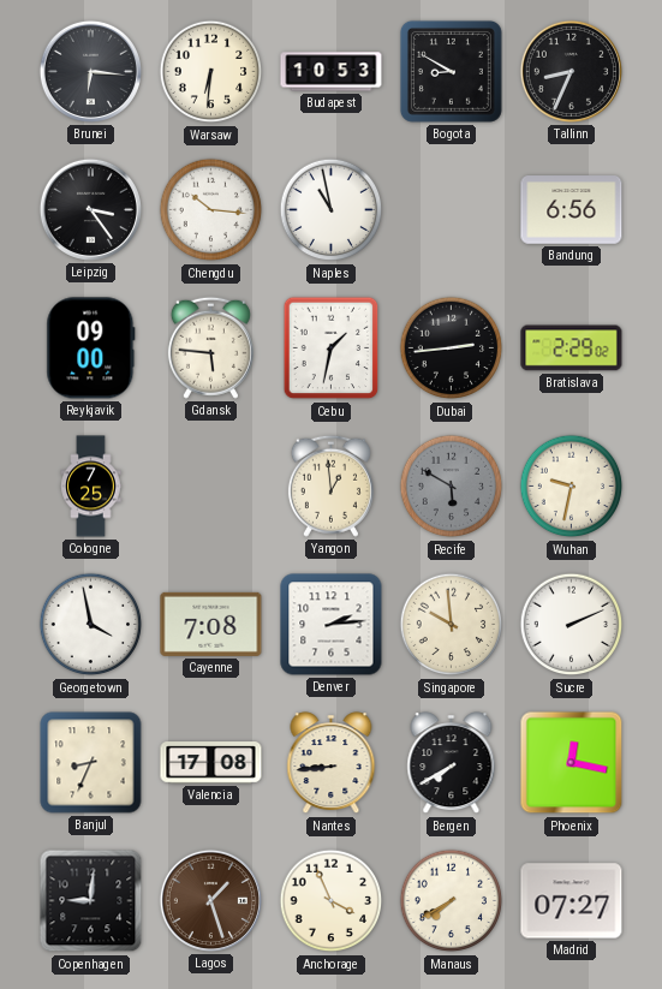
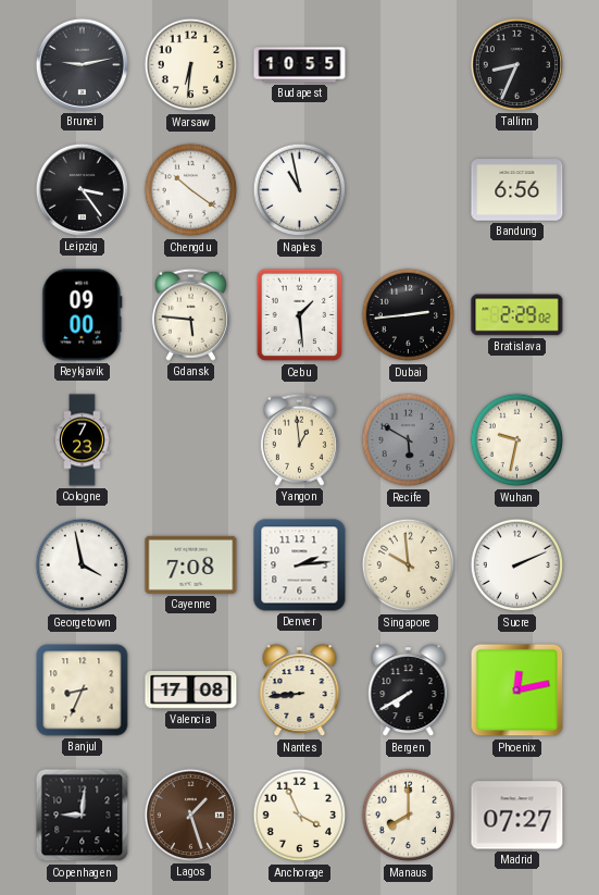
Brunei: 6:16 -> 9:13 (82, 64)
Budapest: 10:53 -> 10:55 (300, 65)
Bogota: 8:50 -> none (451, 71)
Chengdu: 10:16 -> 10:21 (191, 190)
Cebu: 1:32 -> 1:29 (300, 315)
Cologne: 7:25 -> 7:23 (83, 440)
Phoenix: 12:17 -> 12:13 (517, 691)
Manaus: 7:40 -> 8:00 (409, 816)
